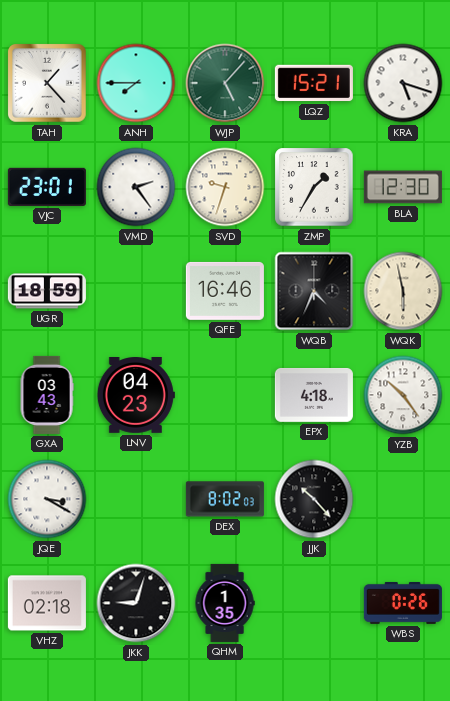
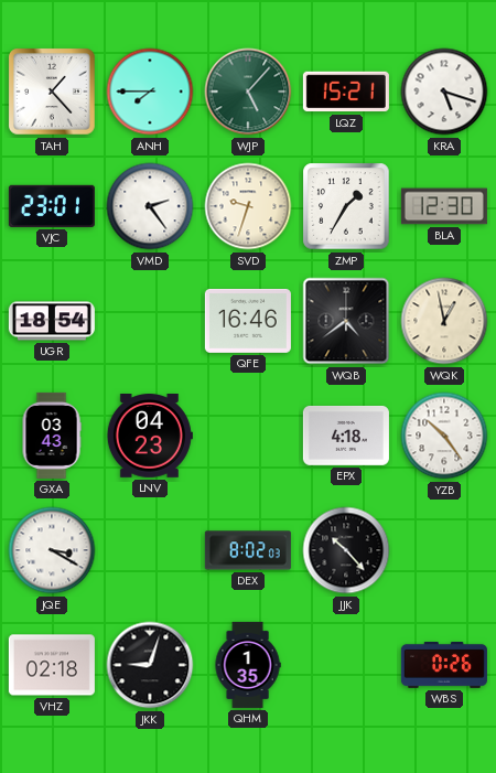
UGR: 18:59 -> 18:54 (52, 321)
WQB: 4:34 -> 4:39 (346, 321)
WQK: 5:58 -> 12:58 (444, 321)
